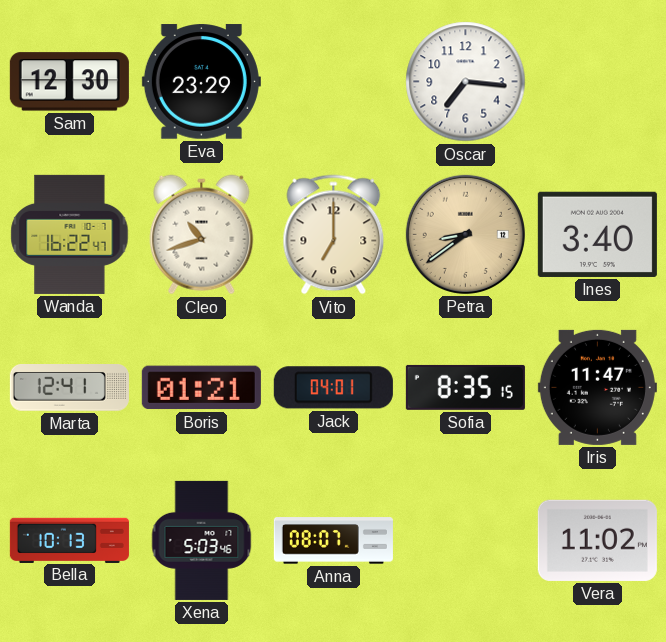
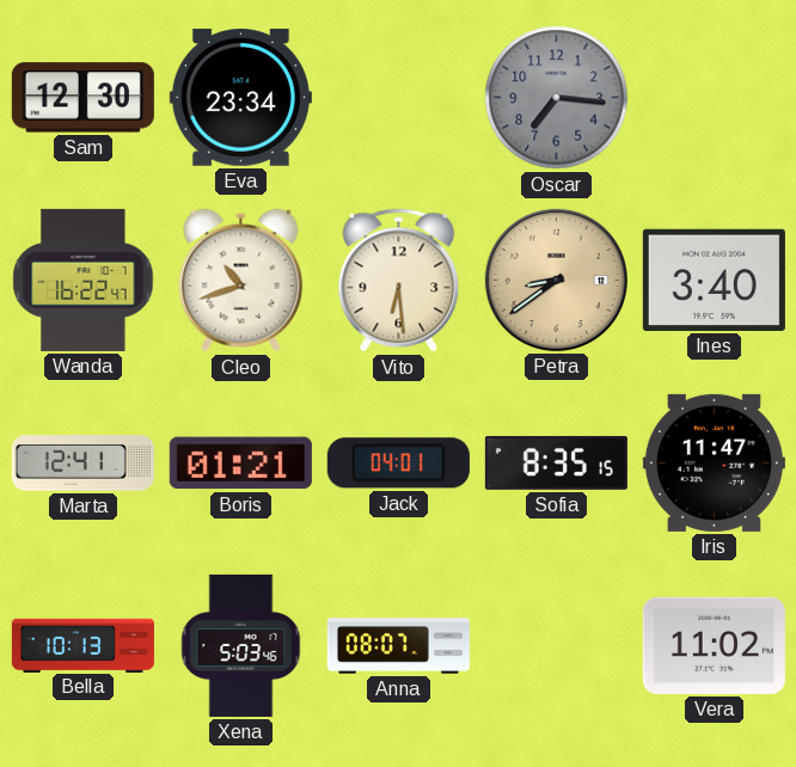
Eva: 23:29 -> 23:34 (240, 98)
Oscar dial: white -> grey (557, 98)
Vito: 7:00 -> 6:29 (399, 281)
